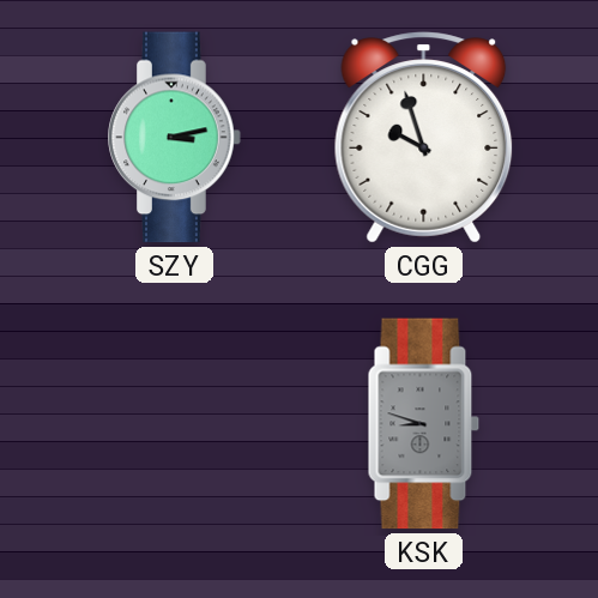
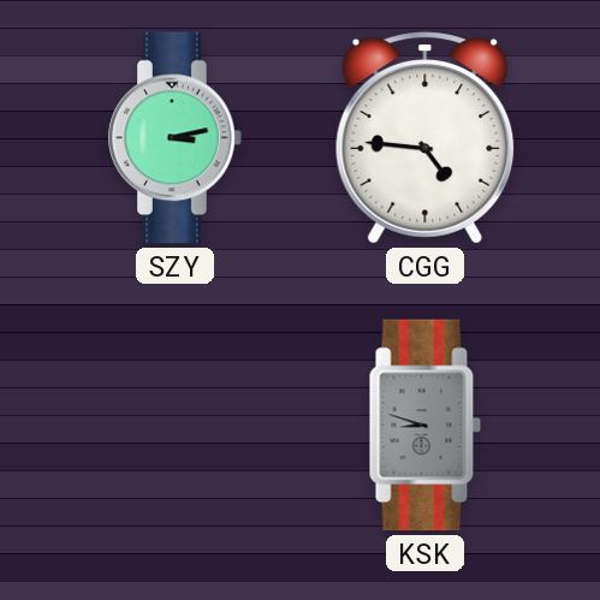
CGG: 9:57 -> 4:46 (426, 138)
